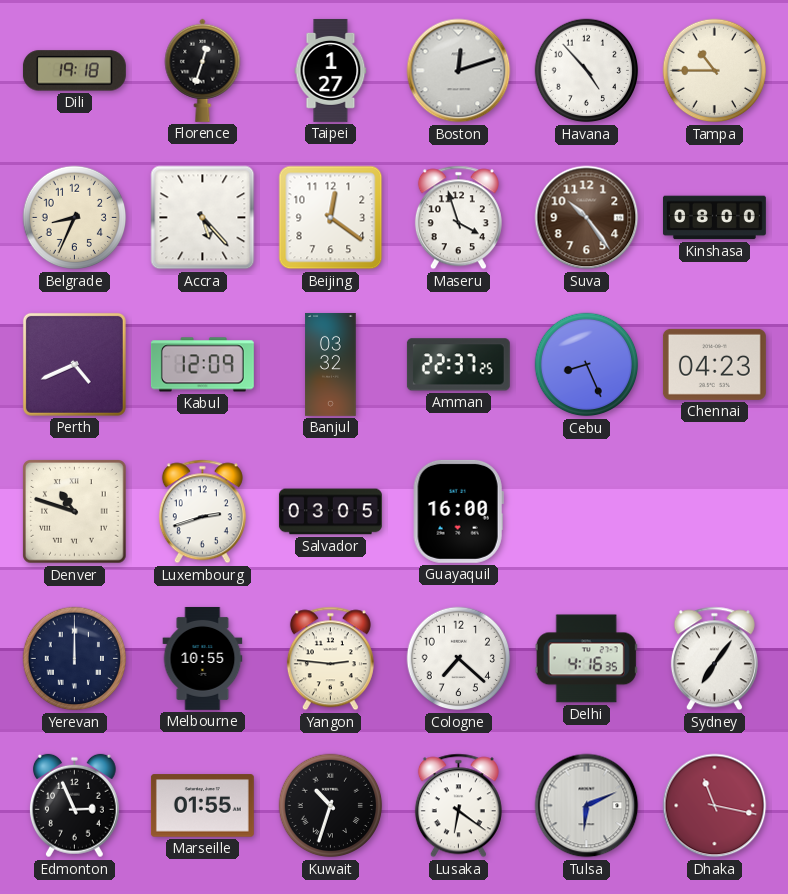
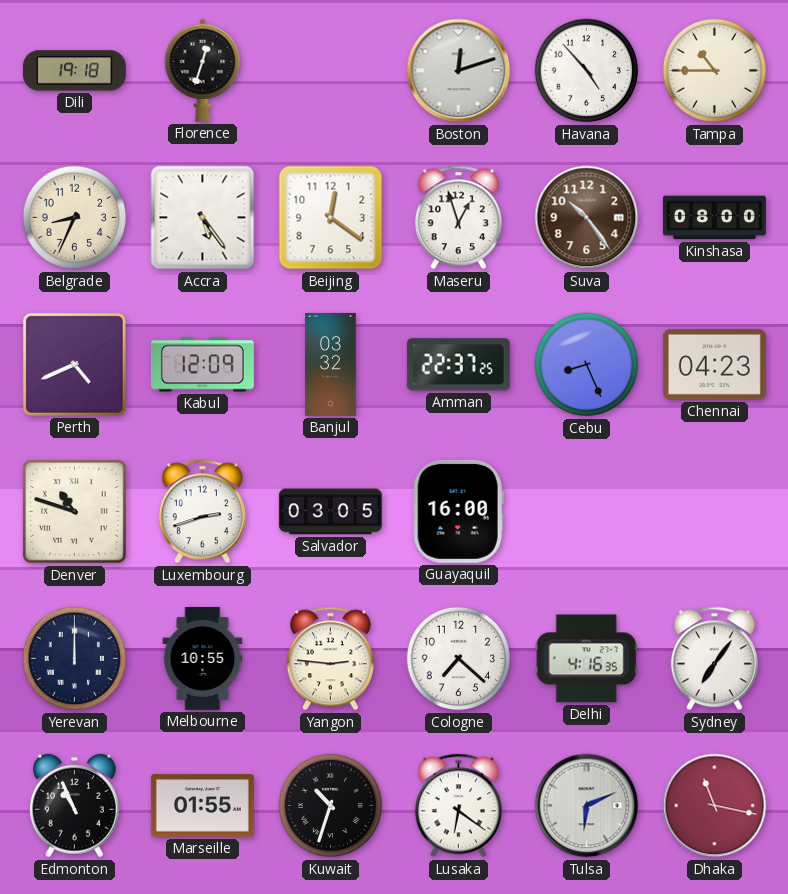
Taipei: 1:27 -> none (331, 70)
Accra: 5:23 -> 5:24 (203, 218)
Maseru: 3:57 -> 12:57 (458, 218)
Edmonton: 2:56 -> 10:56 (74, 806)
